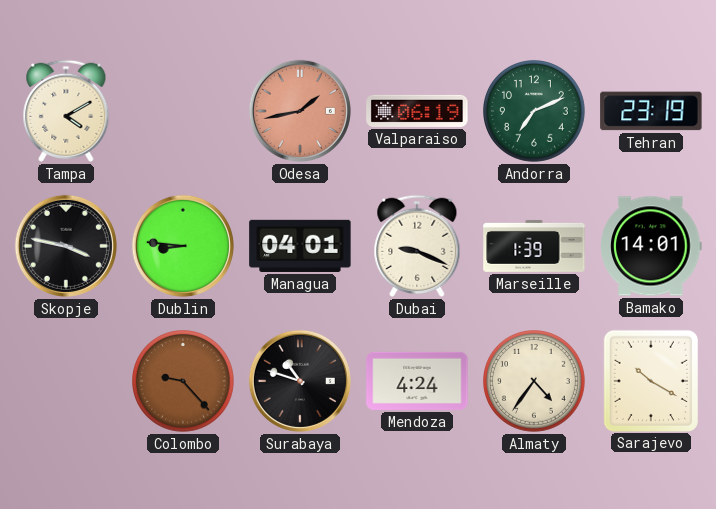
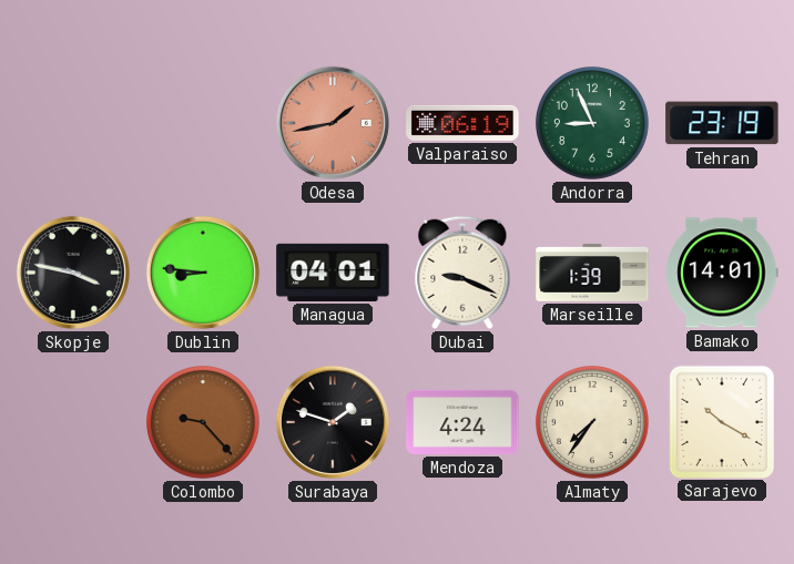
Tampa: 4:10 -> none (66, 111)
Andorra: 7:11 -> 8:56 (593, 124)
Surabaya: 10:48 -> 1:48 (333, 422)
Almaty: 4:36 -> 7:36 (593, 423)
